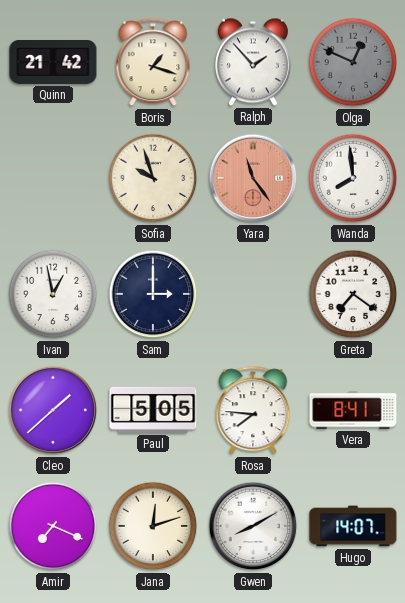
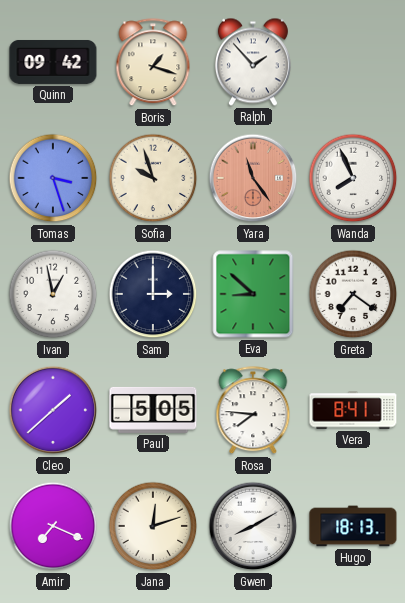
Quinn: 21:42 -> 09:42 (53, 62)
Olga: 12:49 -> none (353, 62)
Tomas: none -> 3:27 (53, 178)
Wanda: 7:59 -> 7:56 (353, 178)
Eva: none -> 8:52 (253, 294)
Hugo: 14:07 -> 18:13 (353, 526)
